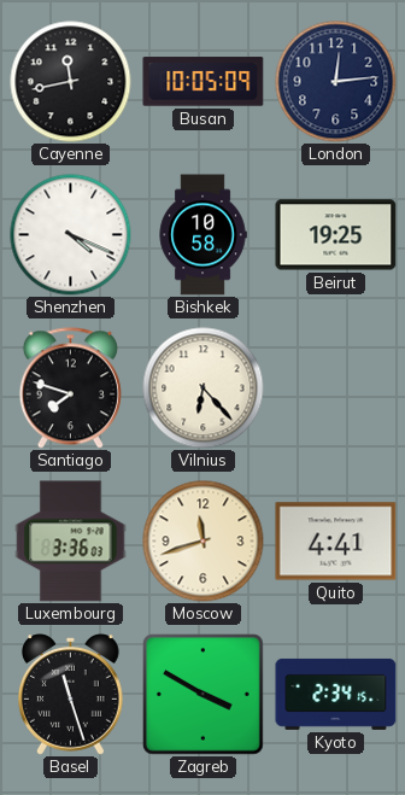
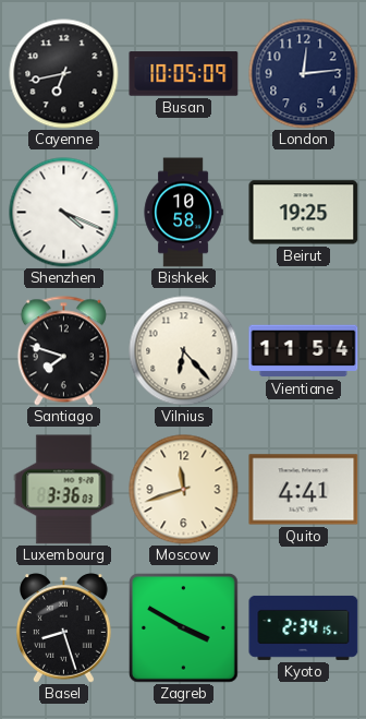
Cayenne: 11:43 -> 6:43 (64, 74)
Vientiane: none -> 11:54 (304, 351)
Basel: 11:27 -> 8:27 (64, 628)
